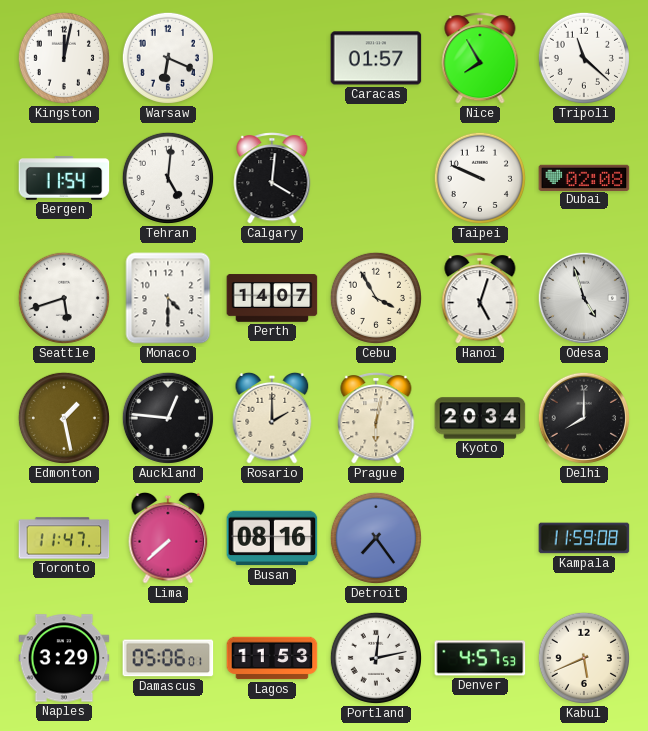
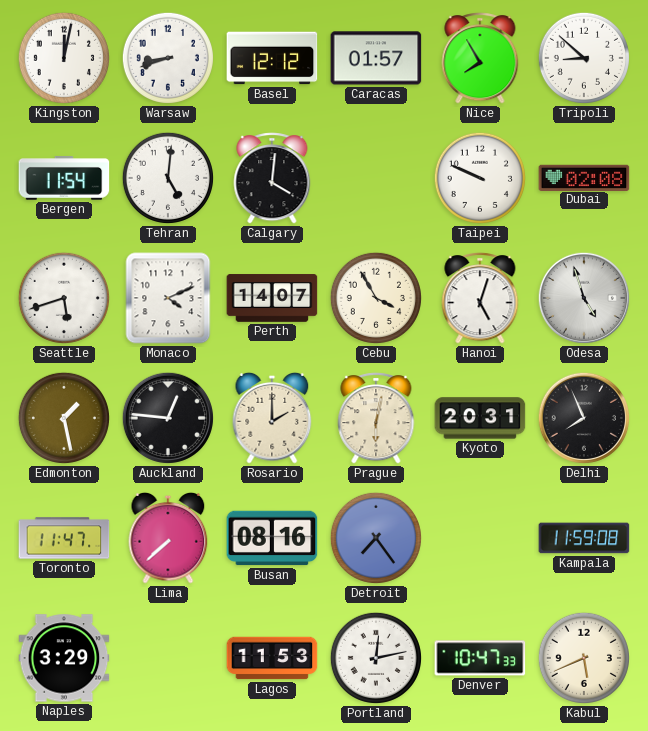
Warsaw: 6:19 -> 8:42 (168, 58)
Basel: none -> 12:12 (272, 58)
Tripoli: 11:22 -> 8:52 (584, 58)
Monaco: 4:30 -> 4:11 (168, 298)
Kyoto: 20:34 -> 20:31 (480, 418)
Delhi: 8:00 -> 7:56 (584, 418)
Damascus: 05:06 -> none (168, 658)
Denver: 4:57 -> 10:47 (480, 658)
